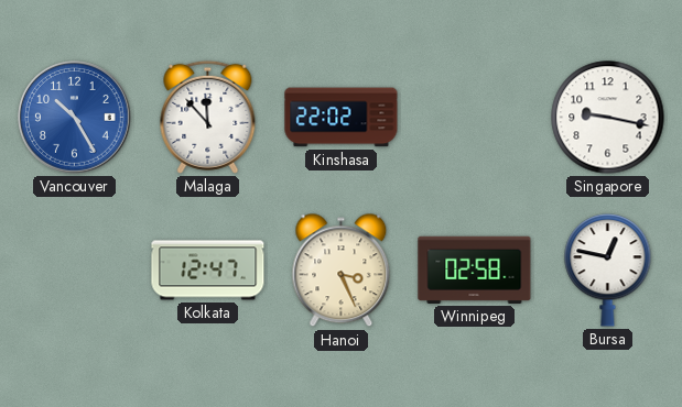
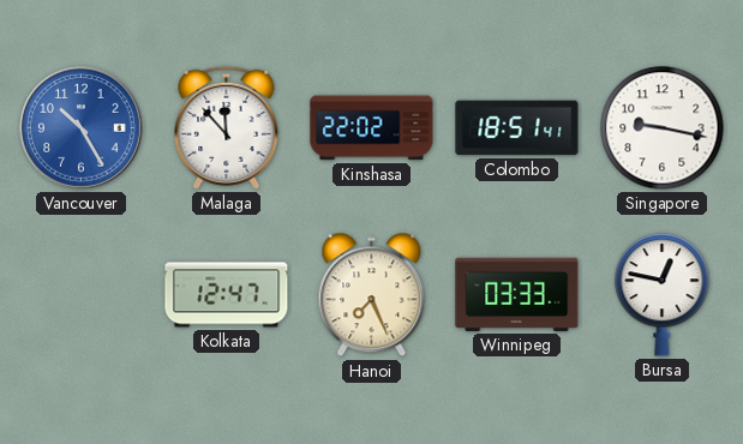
Colombo: none -> 18:51 (517, 128)
Hanoi: 3:26 -> 7:26 (372, 295)
Winnipeg: 02:58 -> 03:33 (517, 294)
